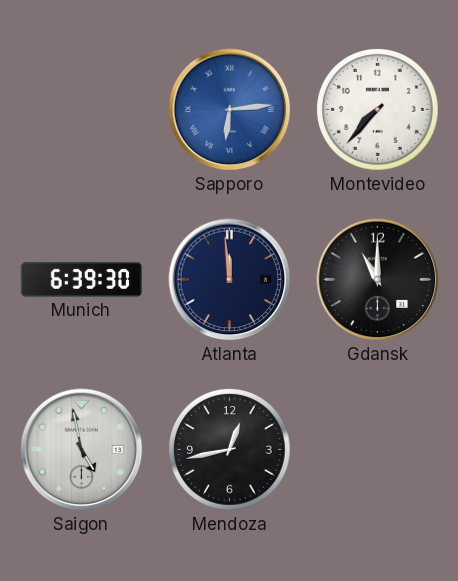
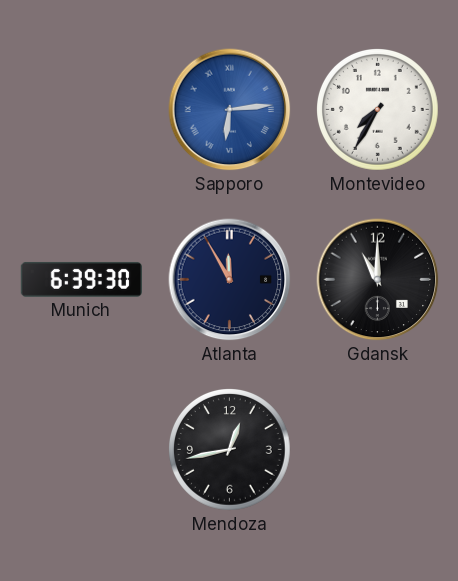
Montevideo: 7:37 -> 7:35 (378, 110)
Atlanta: 11:59 -> 11:55 (230, 280)
Saigon: 4:58 -> none (82, 450)
